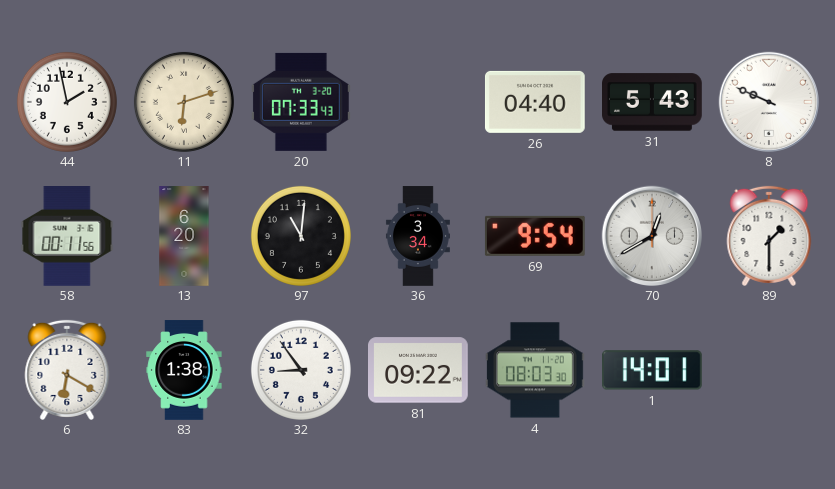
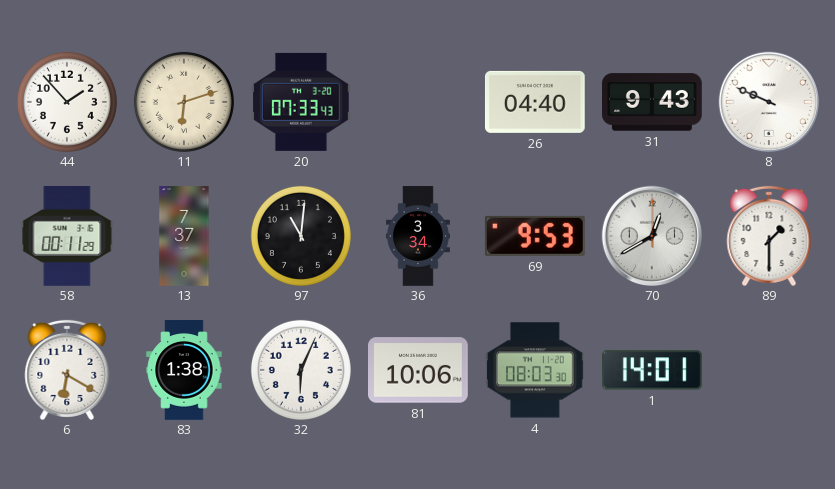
44: 1:58 -> 1:53 (67, 102)
31: 5:43 -> 9:43 (653, 102)
58: 00:11:56 -> 00:11:29 (67, 237)
13: 6:20 -> 7:37 (184, 236)
69: 9:54 -> 9:53 (535, 236)
32: 8:54 -> 6:04 (301, 370)
81: 09:22 -> 10:06 (419, 370)
